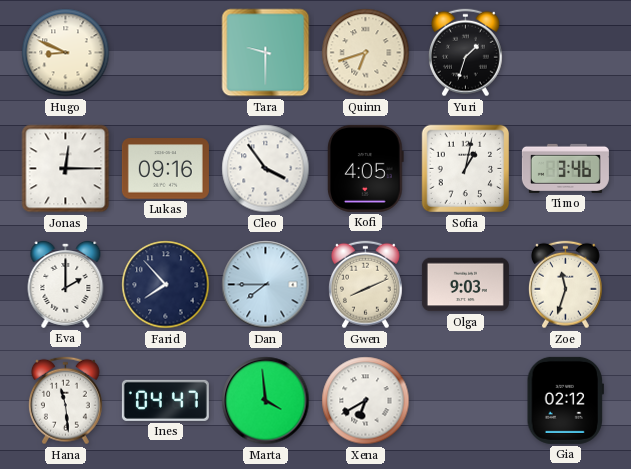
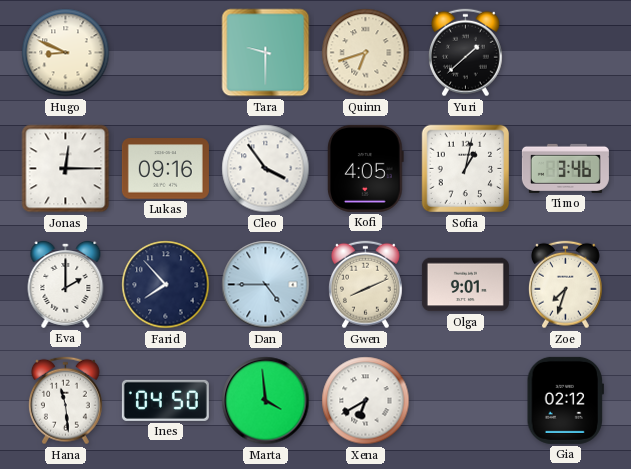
Yuri: 1:33 -> 1:38 (465, 53)
Dan: 7:45 -> 4:45 (266, 285)
Olga: 9:03 -> 9:01 (465, 285)
Zoe: 11:33 -> 7:33 (565, 285)
Ines: 04:47 -> 04:50 (165, 400)
